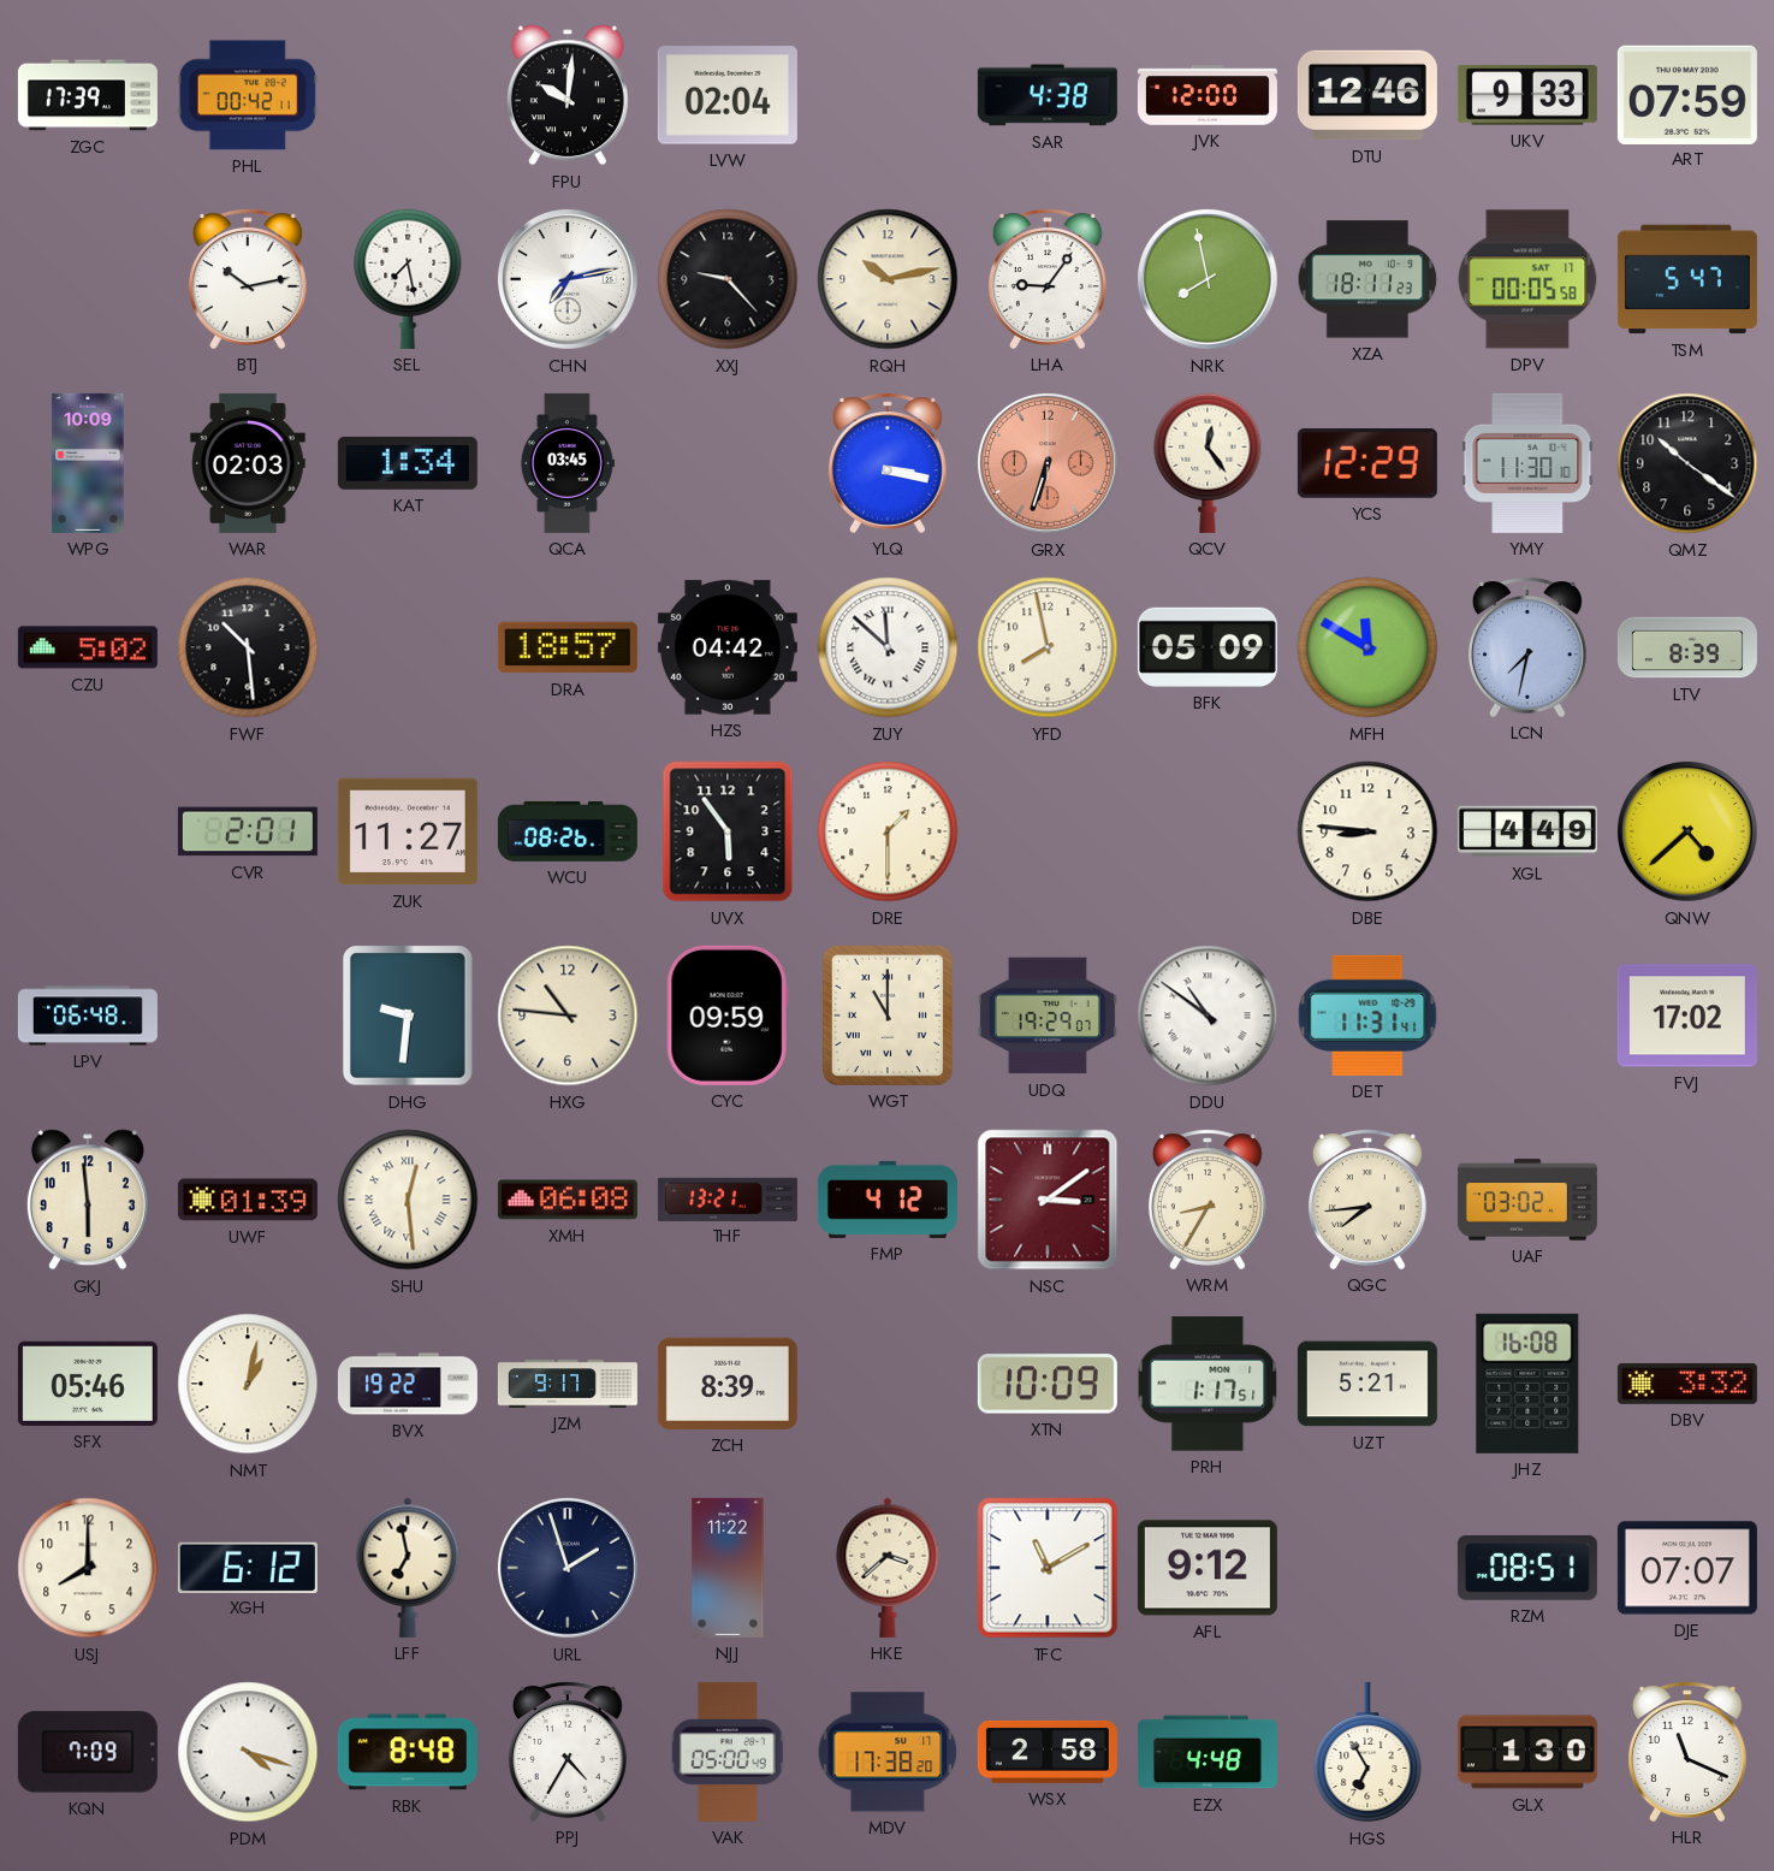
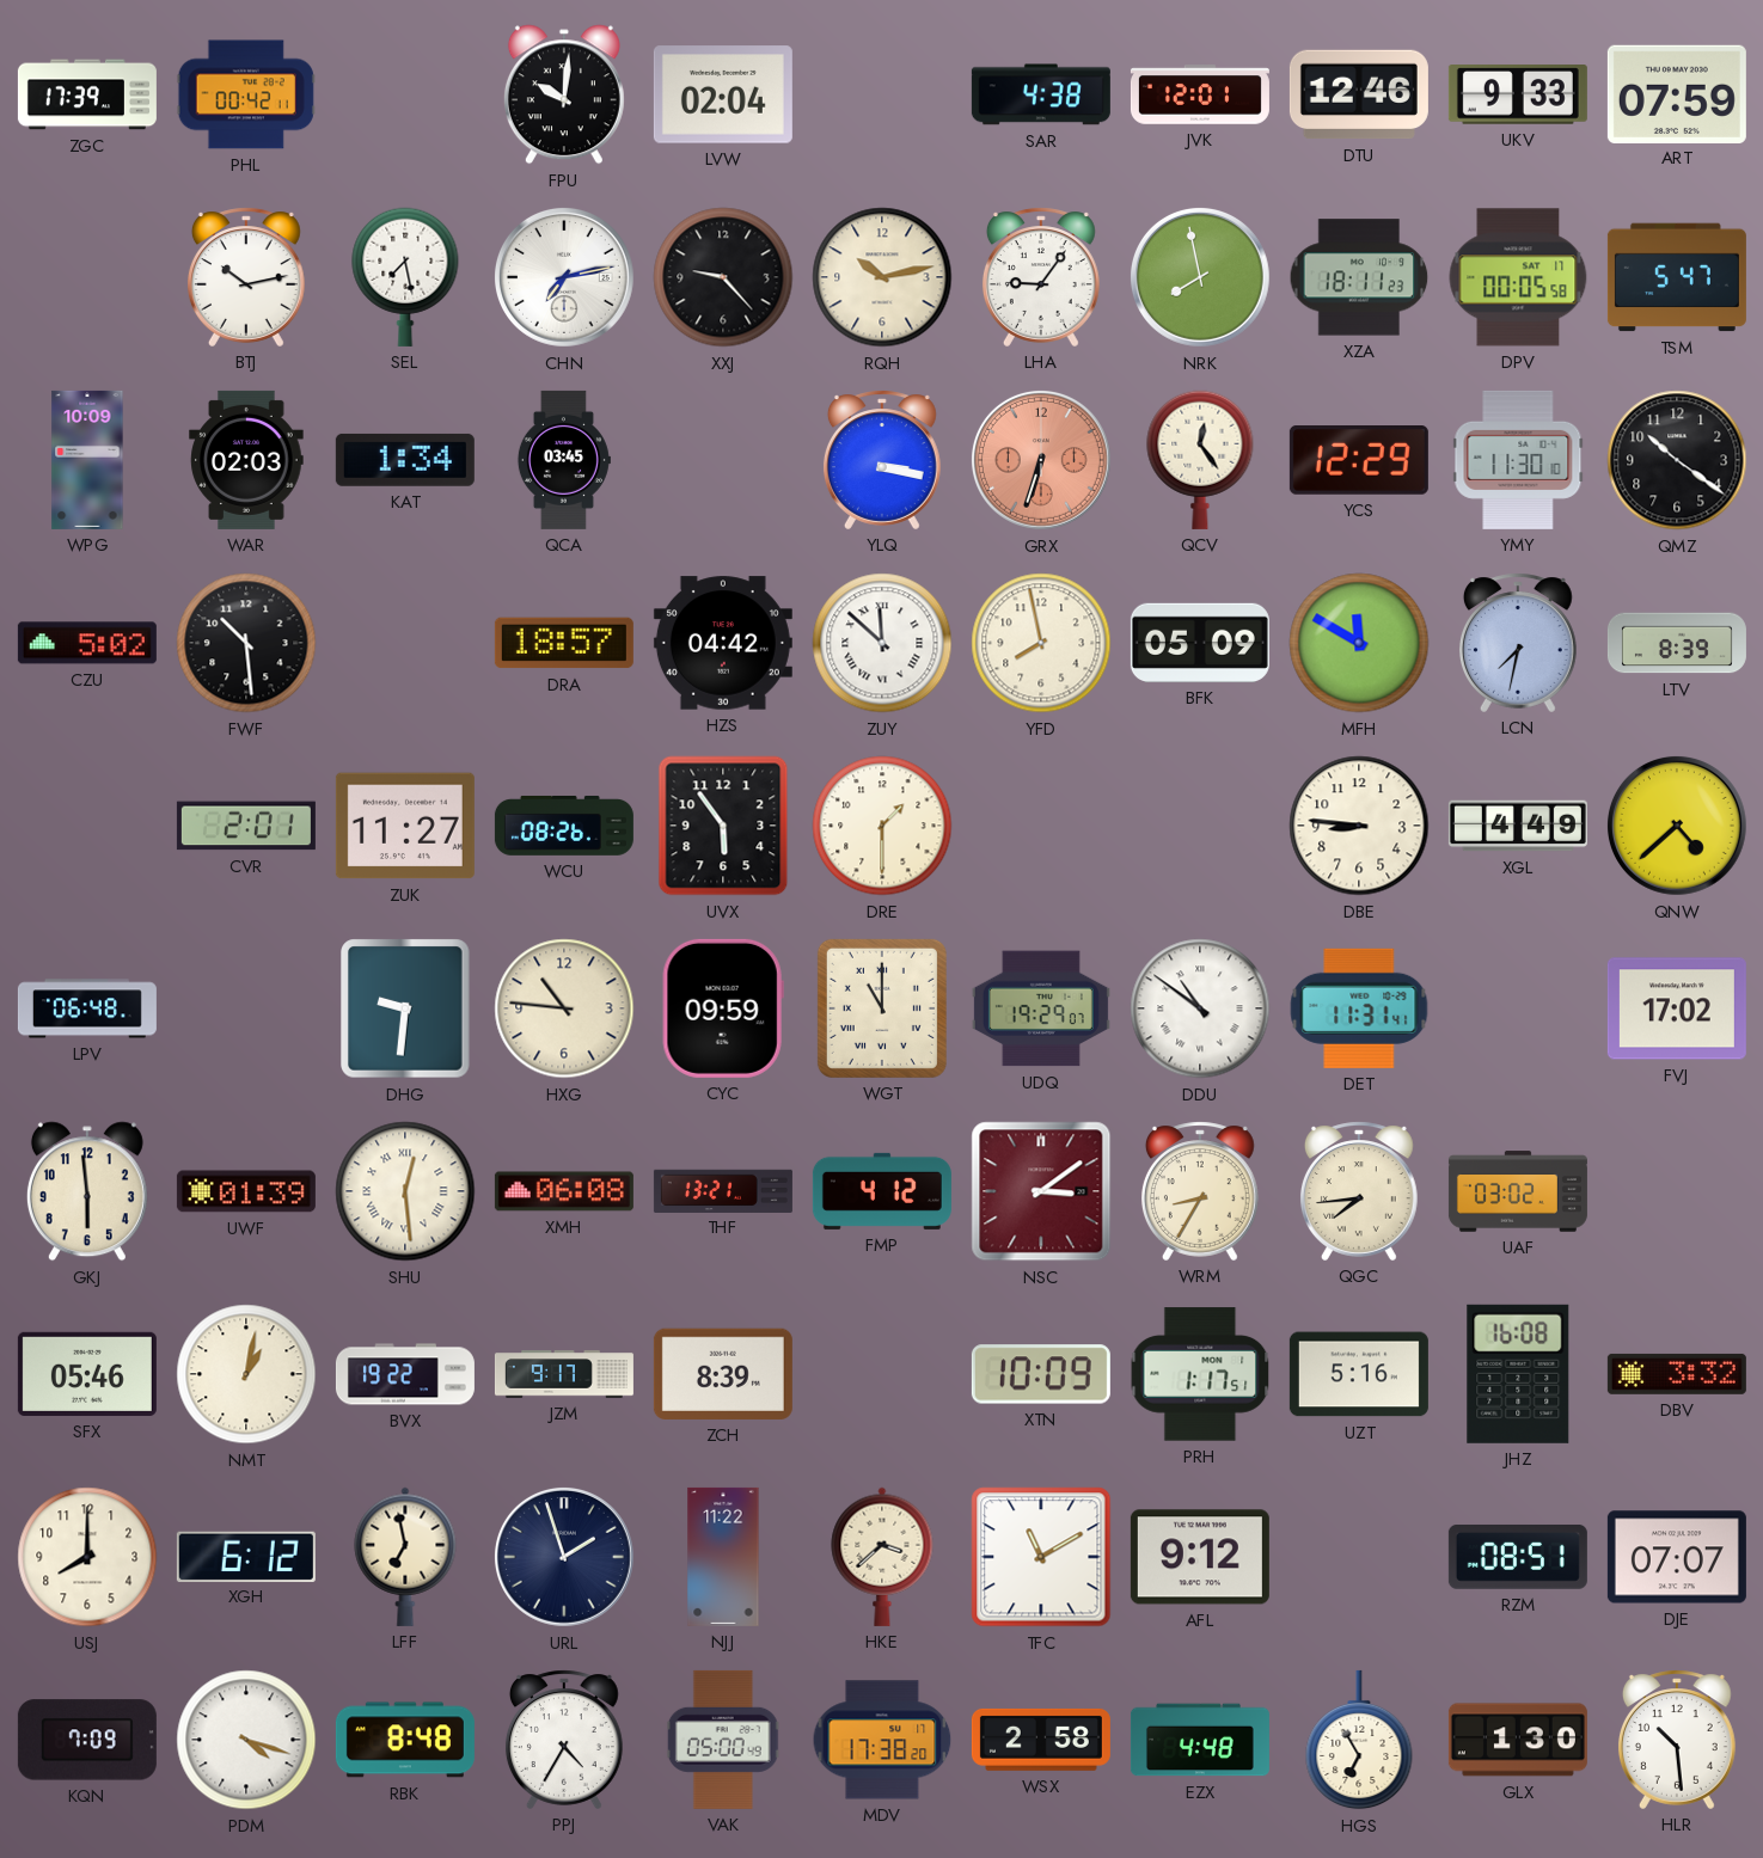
JVK: 12:00 -> 12:01 (1200, 94)
UZT: 5:21 -> 5:16 (1359, 1374)
HLR: 11:19 -> 10:29 (1677, 1740)
